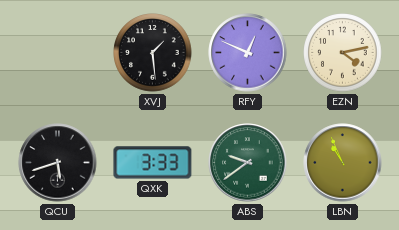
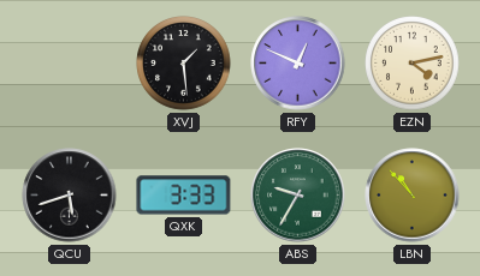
ABS: 9:39 -> 9:35 (298, 196)
LBN: 10:56 -> 10:53 (413, 196)
